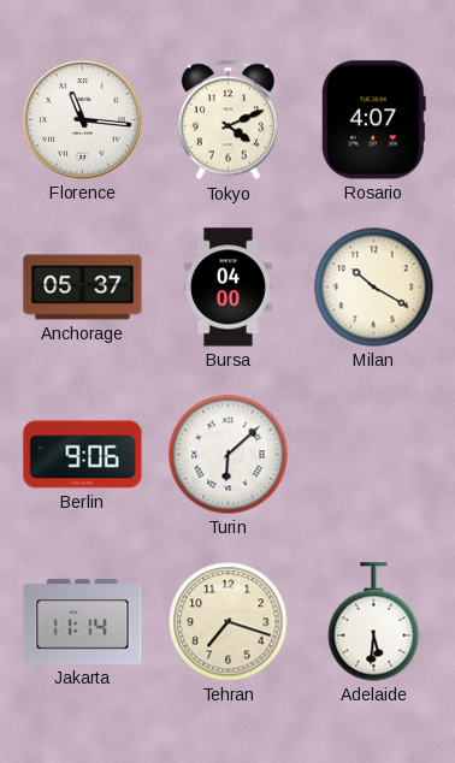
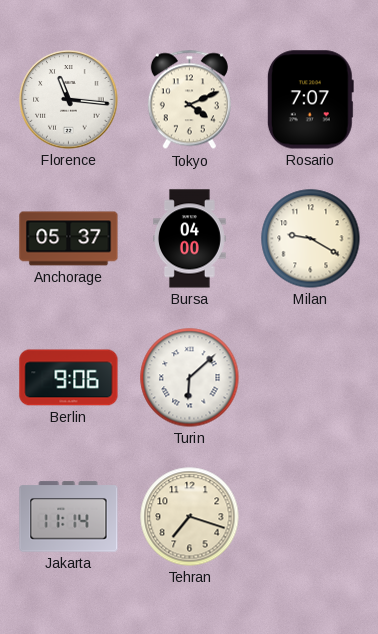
Rosario: 4:07 -> 7:07 (310, 100)
Milan: 10:20 -> 9:20 (311, 239)
Adelaide: 5:31 -> none (374, 622)
